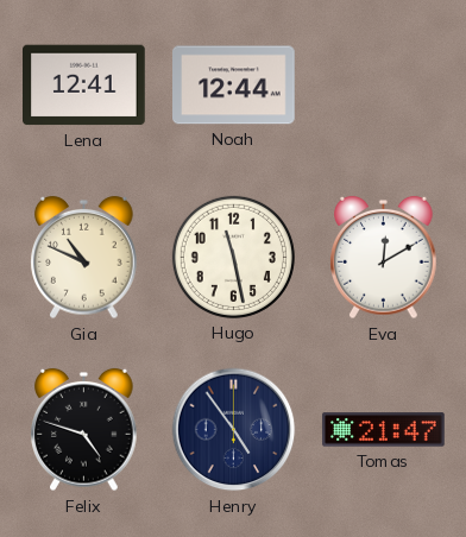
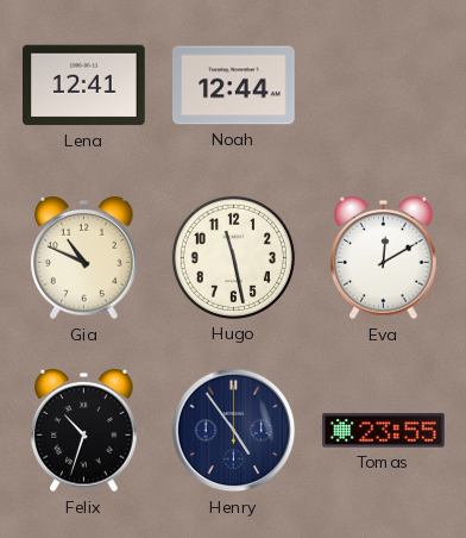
Felix: 4:48 -> 10:33 (84, 431)
Tomas: 21:47 -> 23:55 (384, 431)
